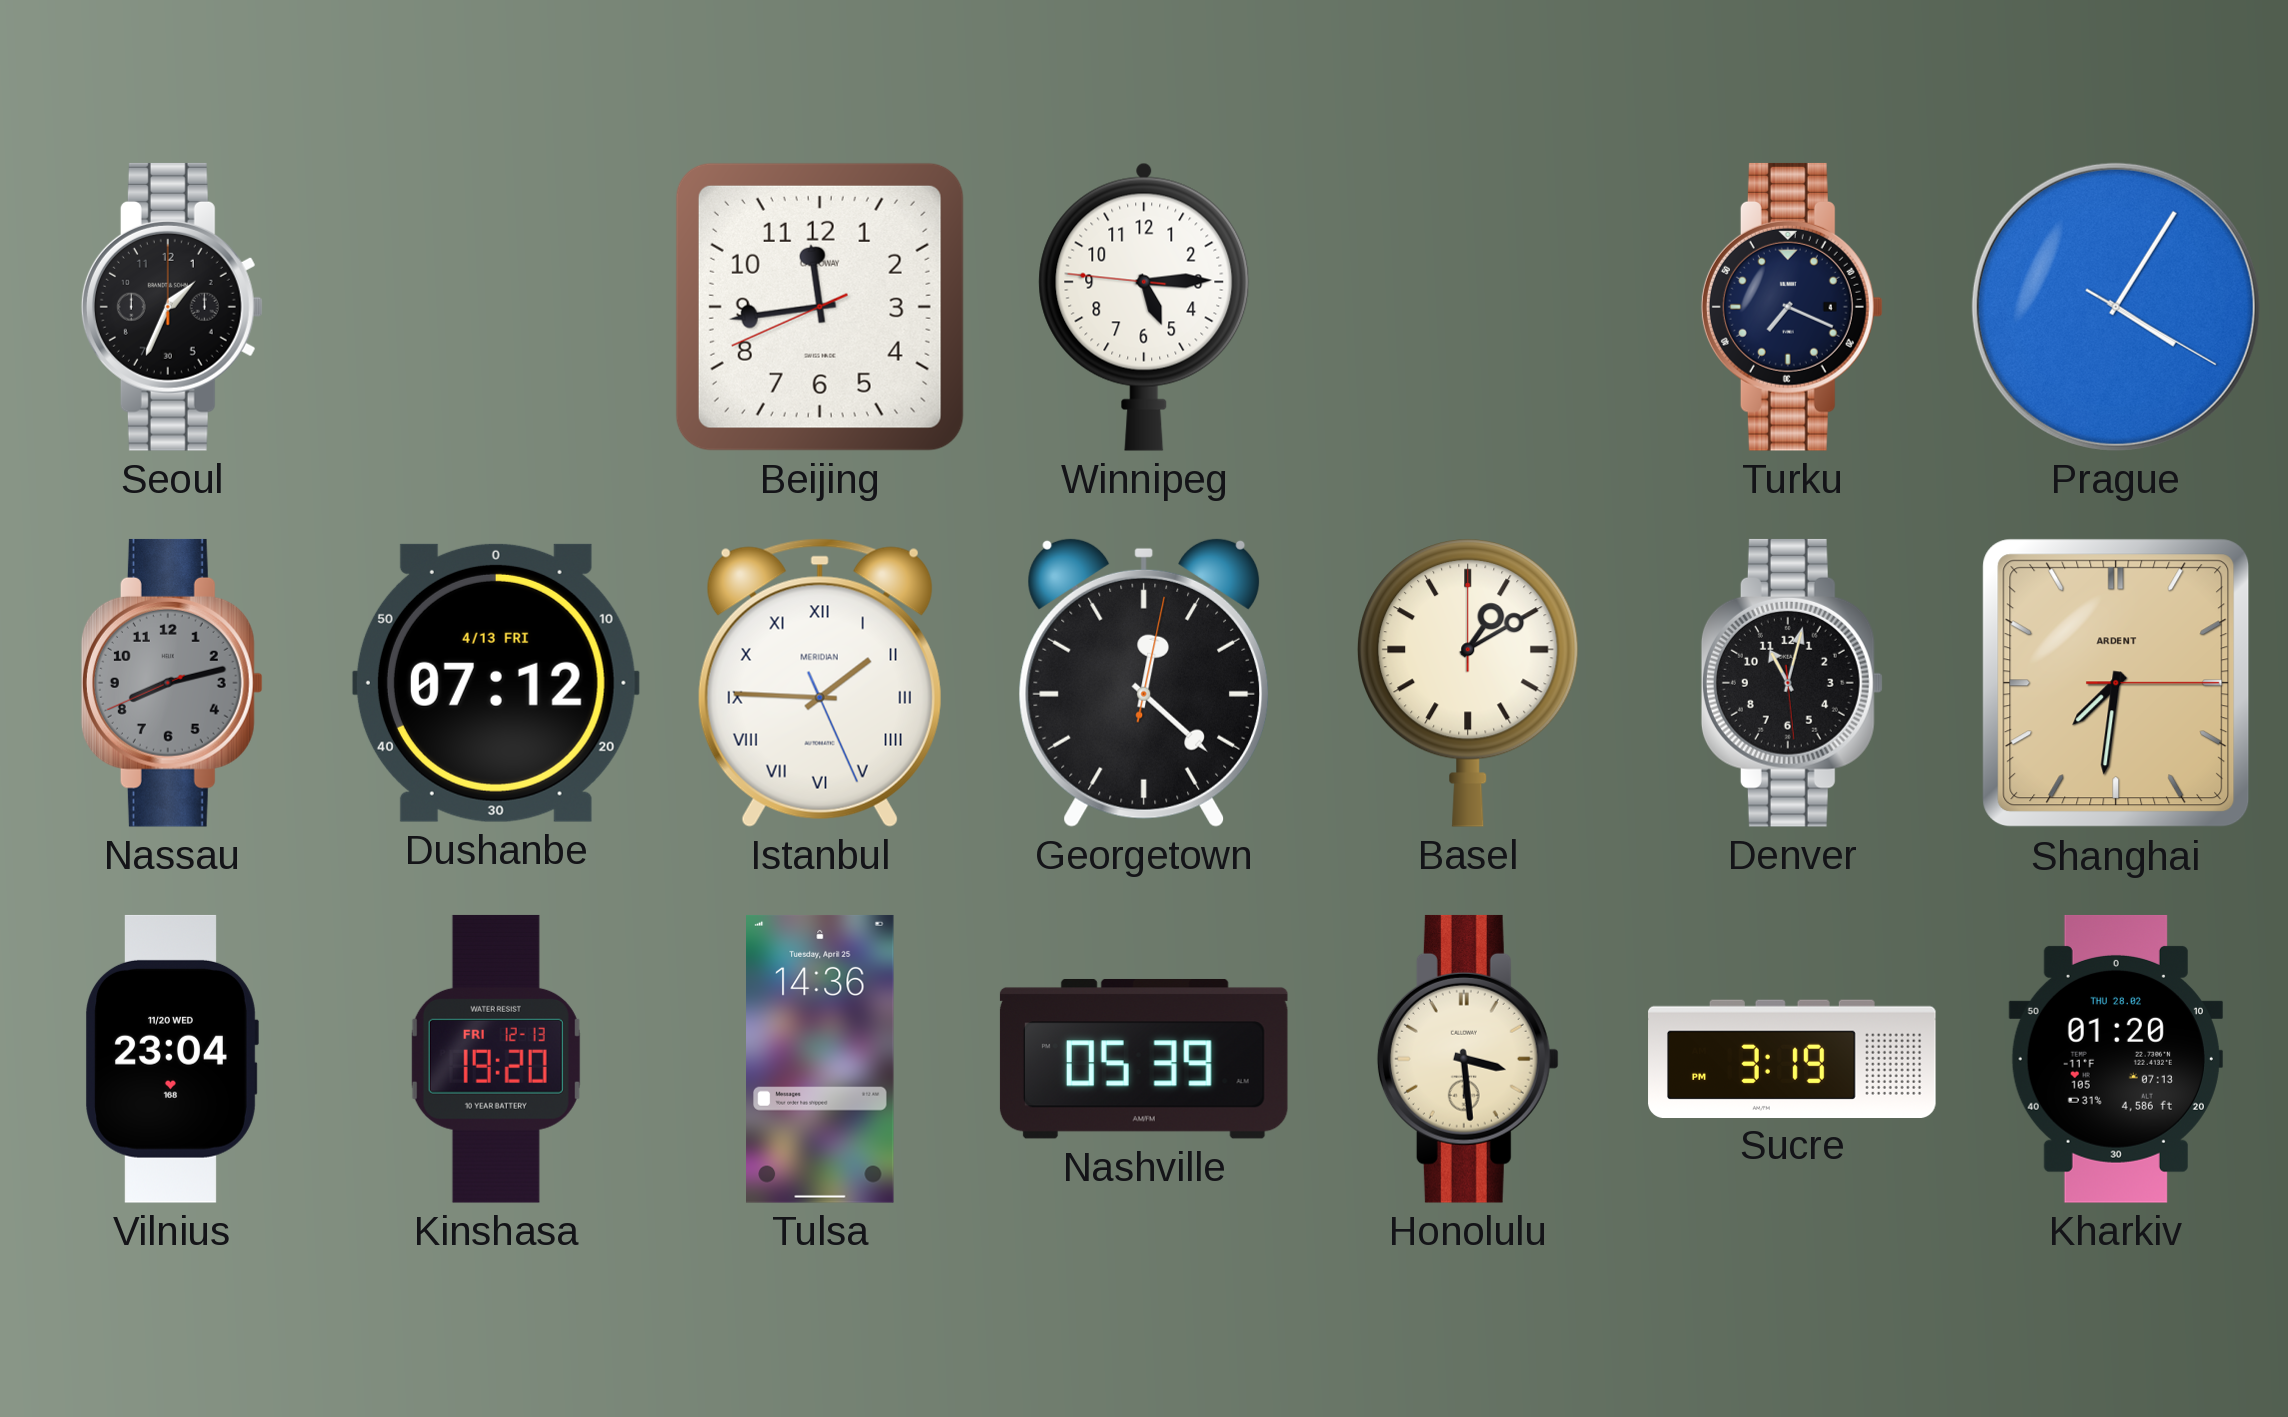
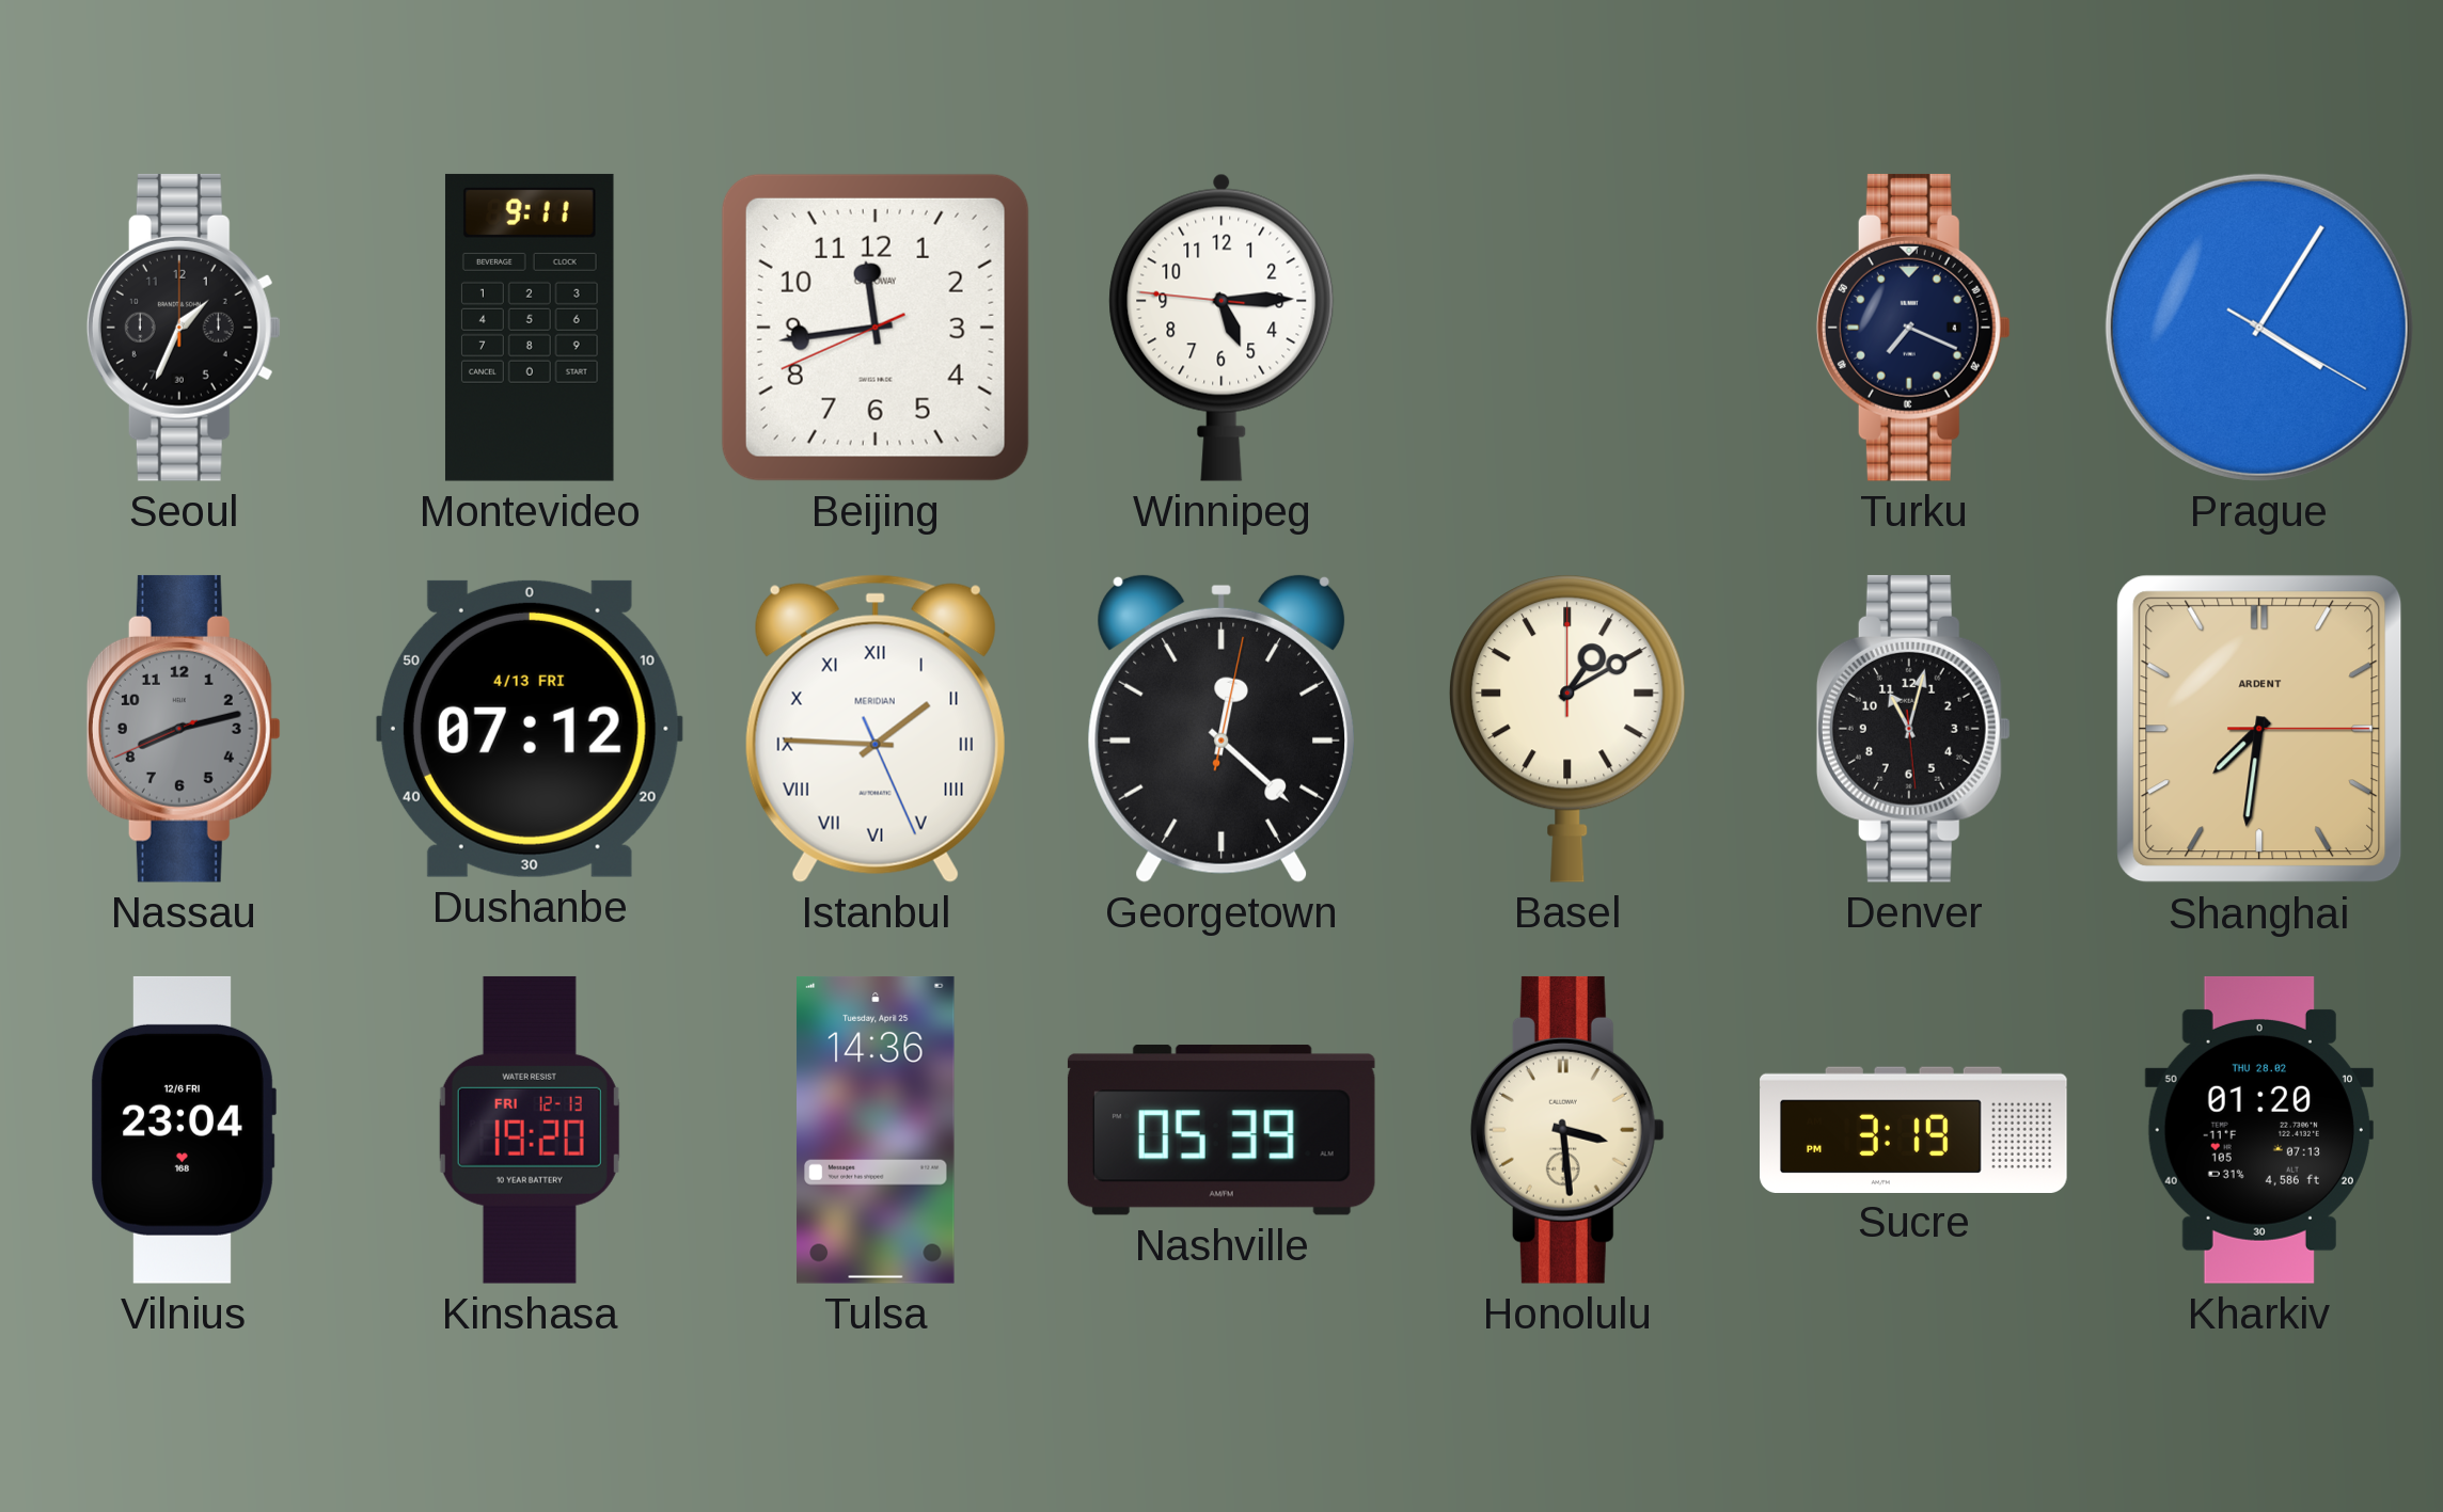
Montevideo: none -> 9:11 (530, 328)
Vilnius date: 11/20 WED -> 12/6 FRI (184, 1130)
